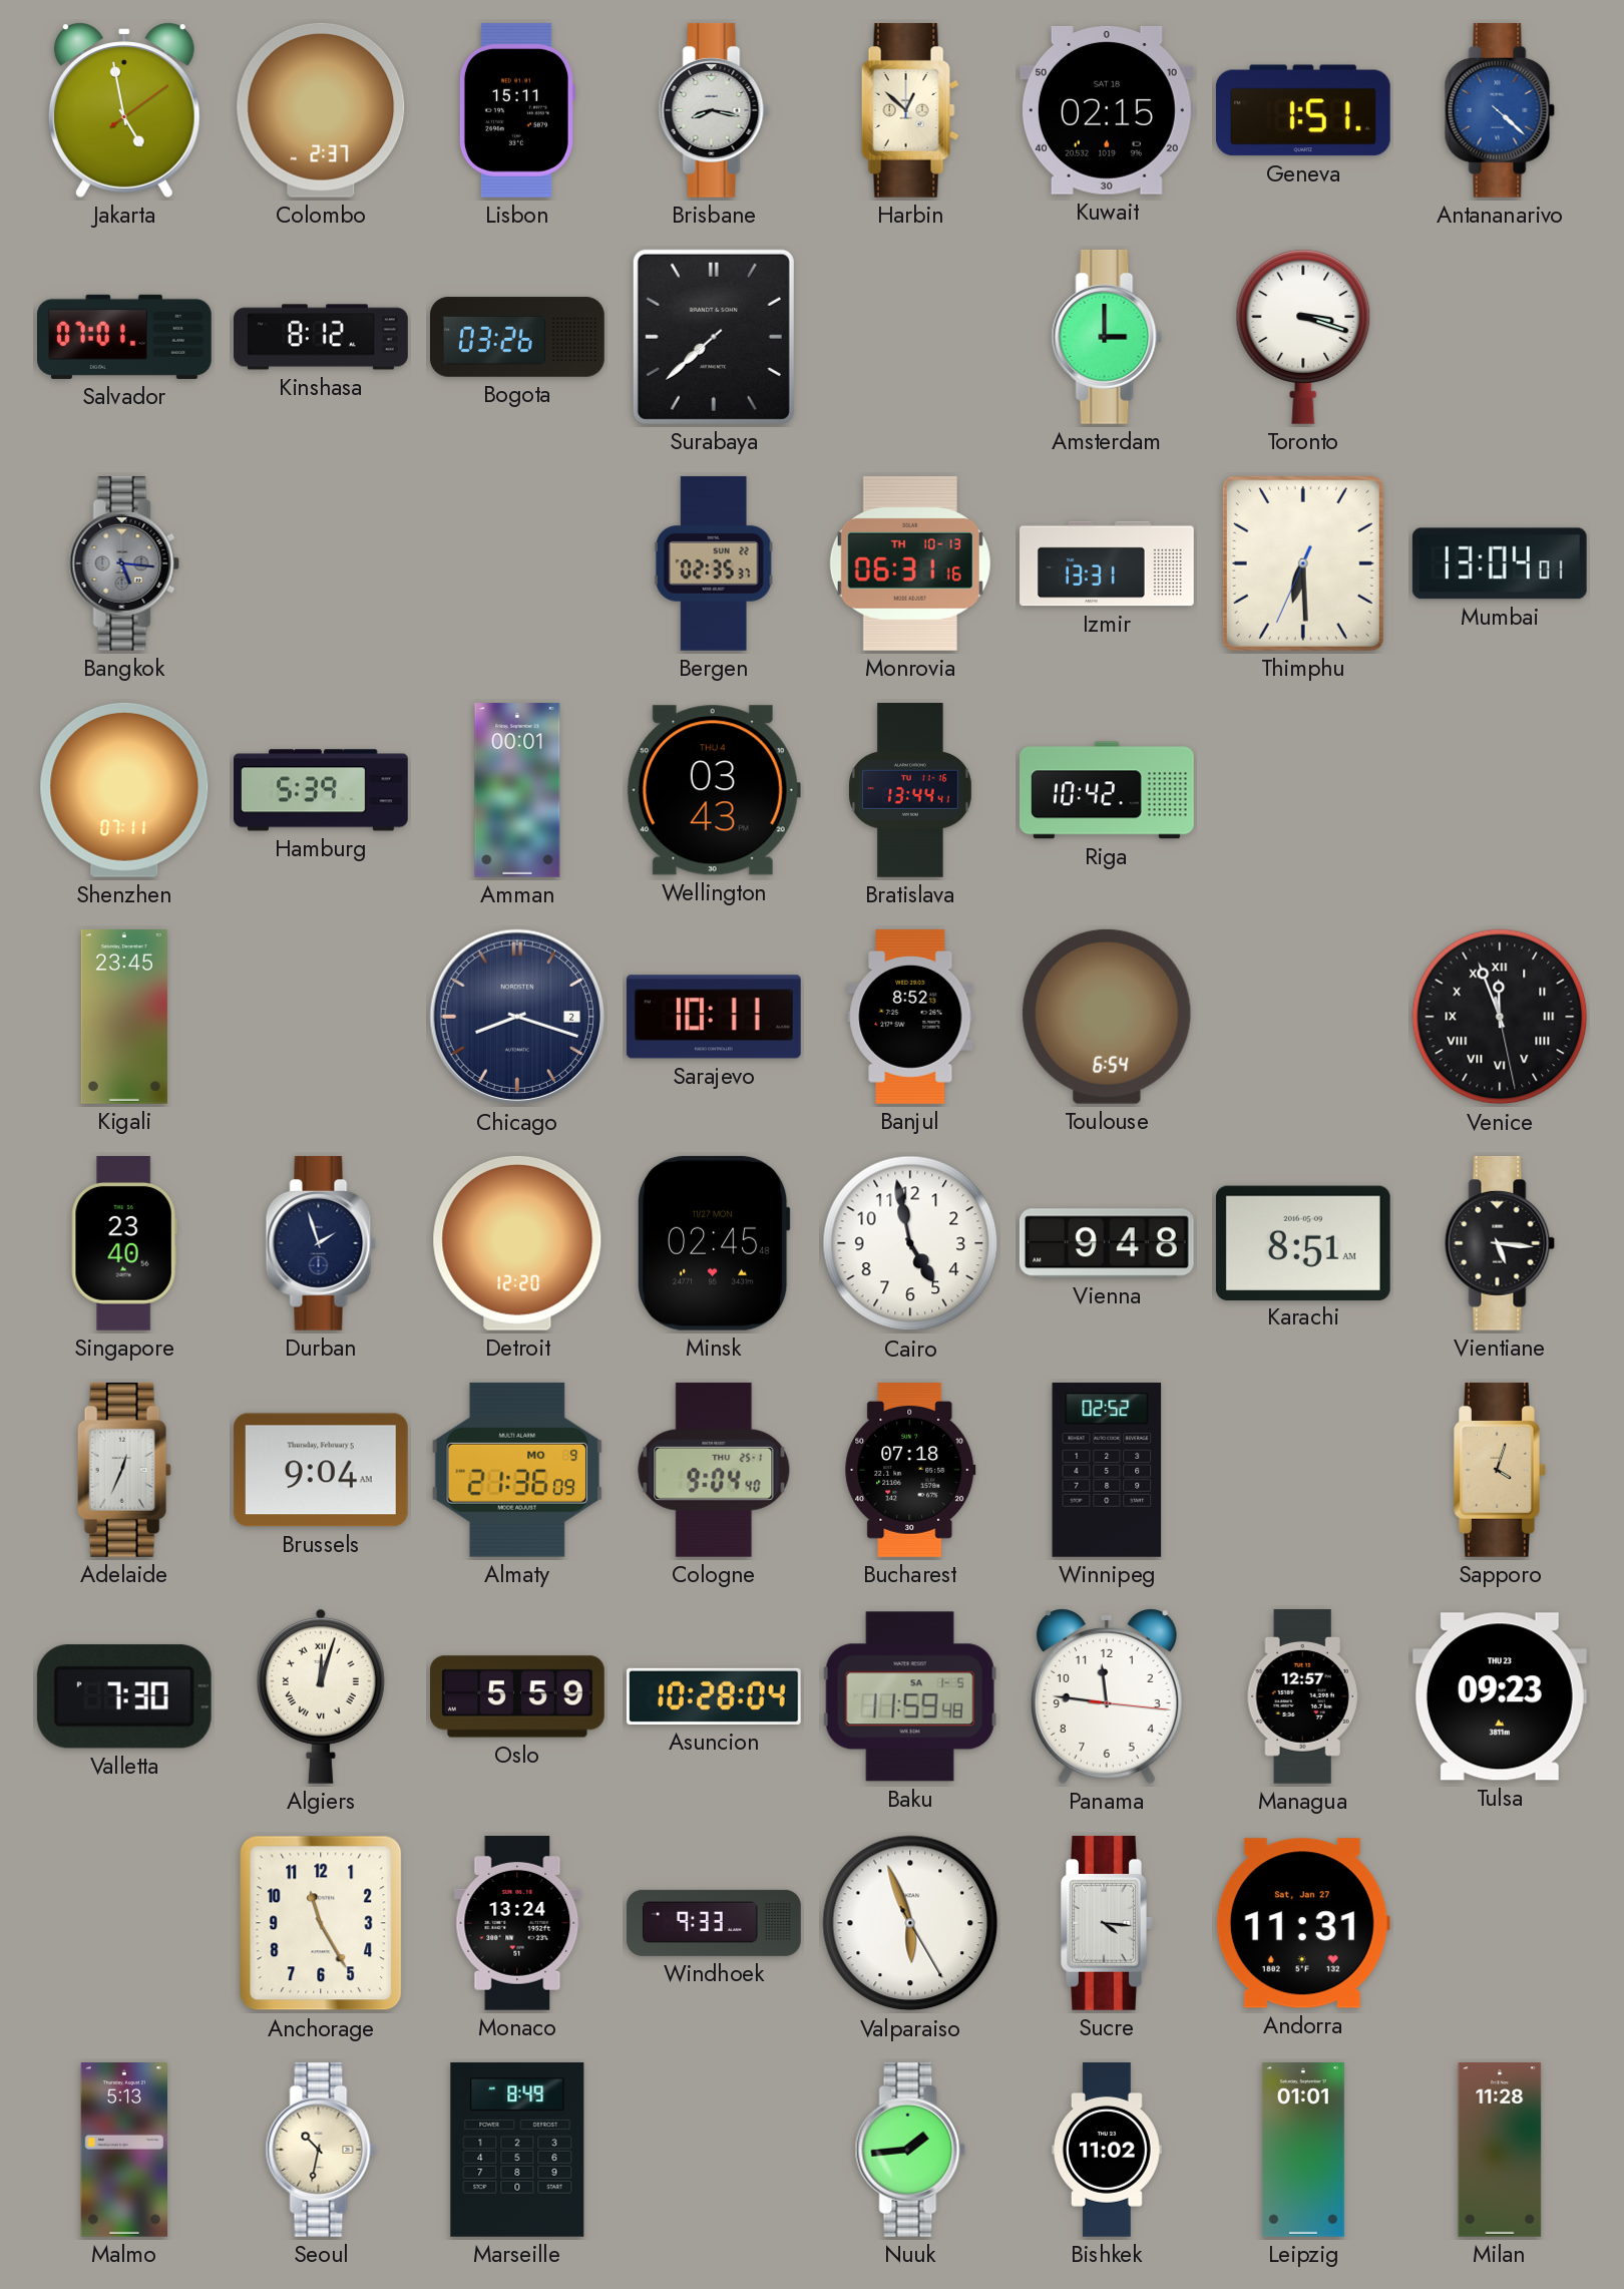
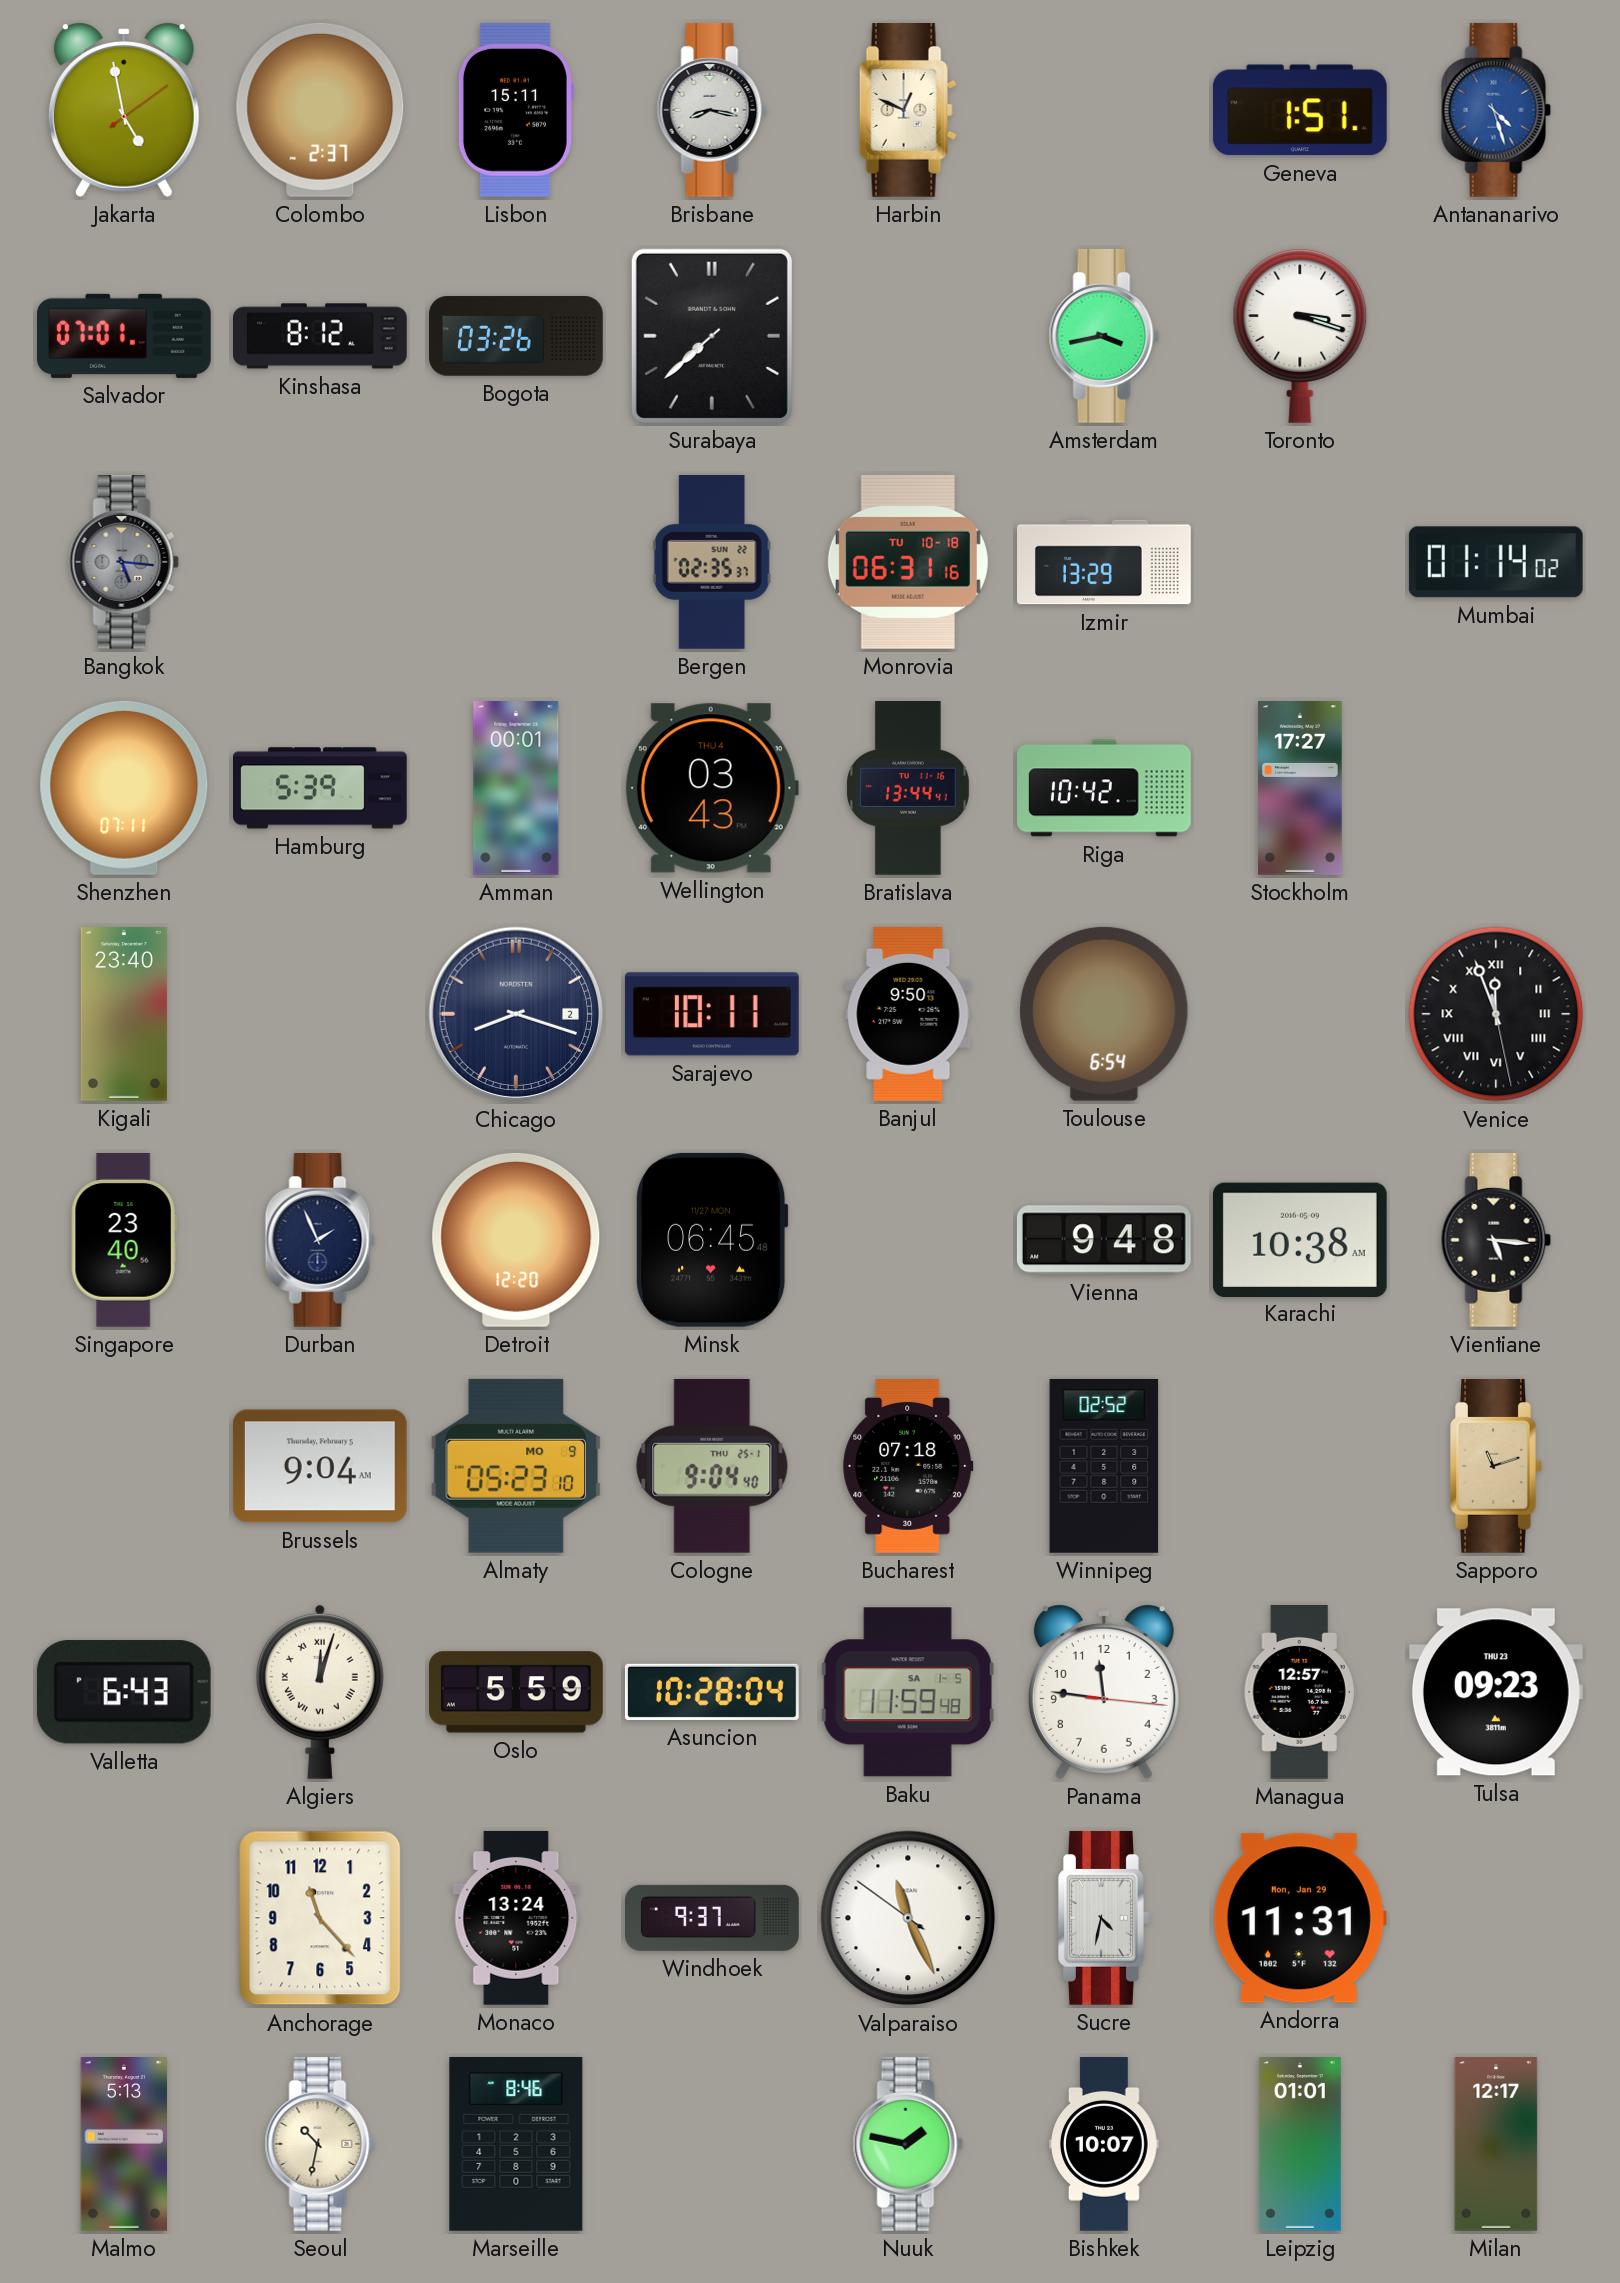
Harbin: 12:52 -> 12:49 (908, 110)
Kuwait: 02:15 -> none (1107, 110)
Antananarivo: 4:22 -> 4:27 (1496, 110)
Amsterdam: 3:00 -> 3:43 (1104, 336)
Monrovia date: TH 10-13 -> TU 10-18 (908, 562)
Izmir: 13:31 -> 13:29 (1104, 562)
Thimphu: 6:29 -> none (1303, 563)
Mumbai: 13:04 -> 01:14 (1496, 562)
Stockholm: none -> 17:27 (1300, 789)
Kigali: 23:45 -> 23:40 (124, 1015)
Banjul: 8:52 -> 9:50 (908, 1014)
Durban: 1:57 -> 1:56 (320, 1240)
Minsk: 02:45 -> 06:45 (713, 1240)
Cairo: 4:58 -> none (910, 1243)
Karachi: 8:51 -> 10:38 (1300, 1239)
Adelaide: 12:34 -> none (124, 1470)
Almaty: 21:36 -> 05:23 (516, 1466)
Sapporo: 4:03 -> 11:12 (1497, 1466)
Valletta: 7:30 -> 6:43 (124, 1692)
Anchorage: 11:25 -> 11:23 (320, 1918)
Windhoek: 9:33 -> 9:37 (713, 1918)
Valparaiso: 5:56 -> 11:25 (908, 1918)
Sucre: 4:16 -> 4:32 (1105, 1918)
Andorra date: Sat, Jan 27 -> Mon, Jan 29 (1300, 1918)
Marseille: 8:49 -> 8:46 (516, 2144)
Nuuk: 1:44 -> 1:47 (908, 2144)
Bishkek: 11:02 -> 10:07 (1105, 2145)
Milan: 11:28 -> 12:17 (1496, 2145)
